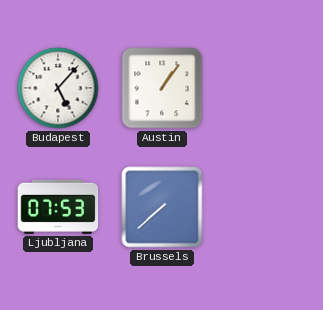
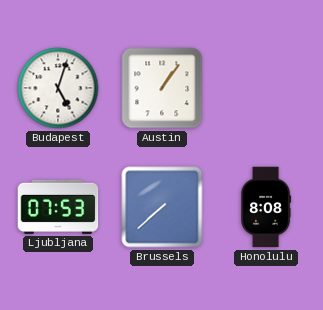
Budapest: 5:07 -> 5:03 (58, 88)
Honolulu: none -> 8:08 (267, 207)
